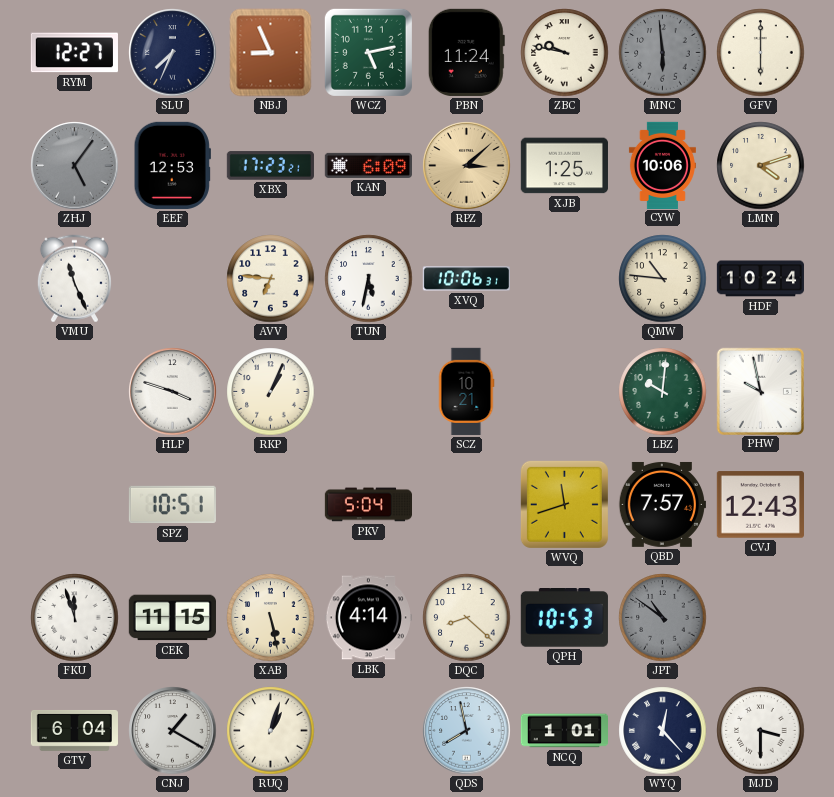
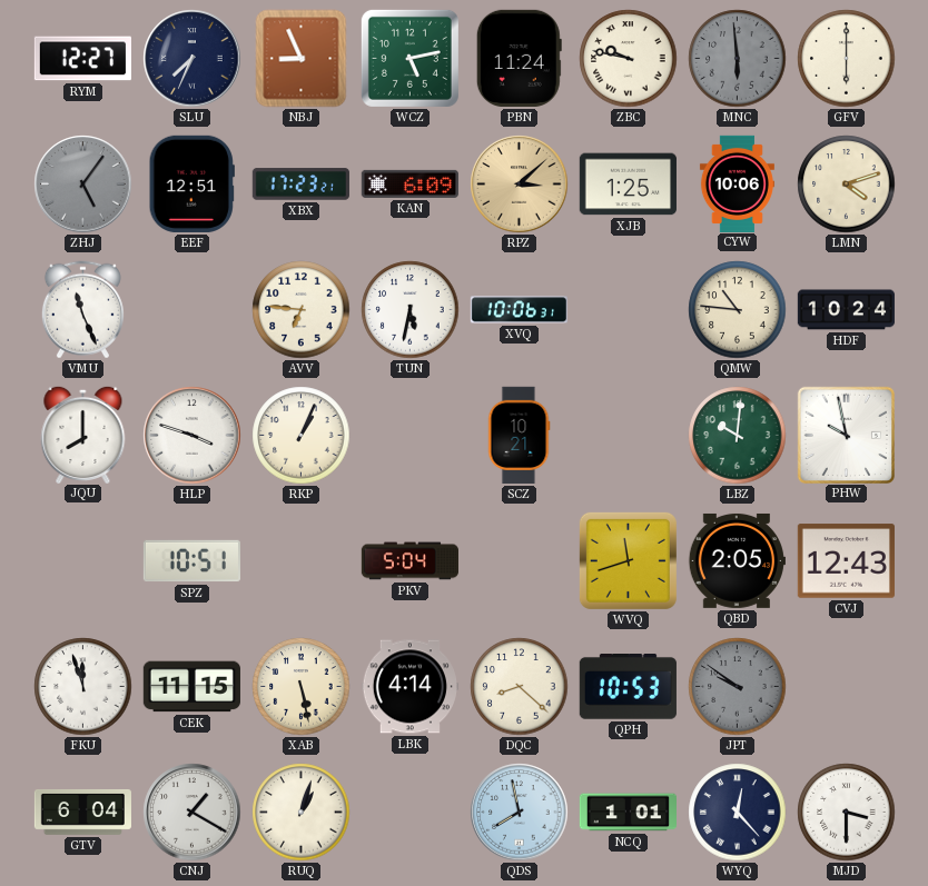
EEF: 12:53 -> 12:51 (191, 183)
JQU: none -> 8:00 (83, 434)
QBD: 7:57 -> 2:05 (737, 560)
JPT: 10:51 -> 9:51 (738, 687)
